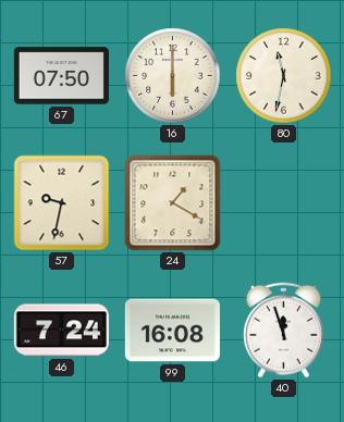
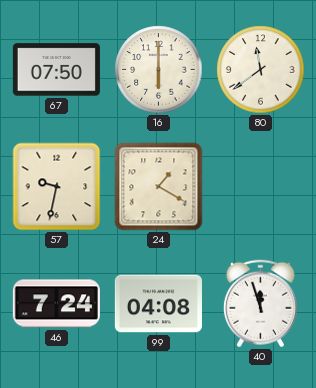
80: 11:32 -> 11:39 (261, 70)
99: 16:08 -> 04:08 (158, 304)
